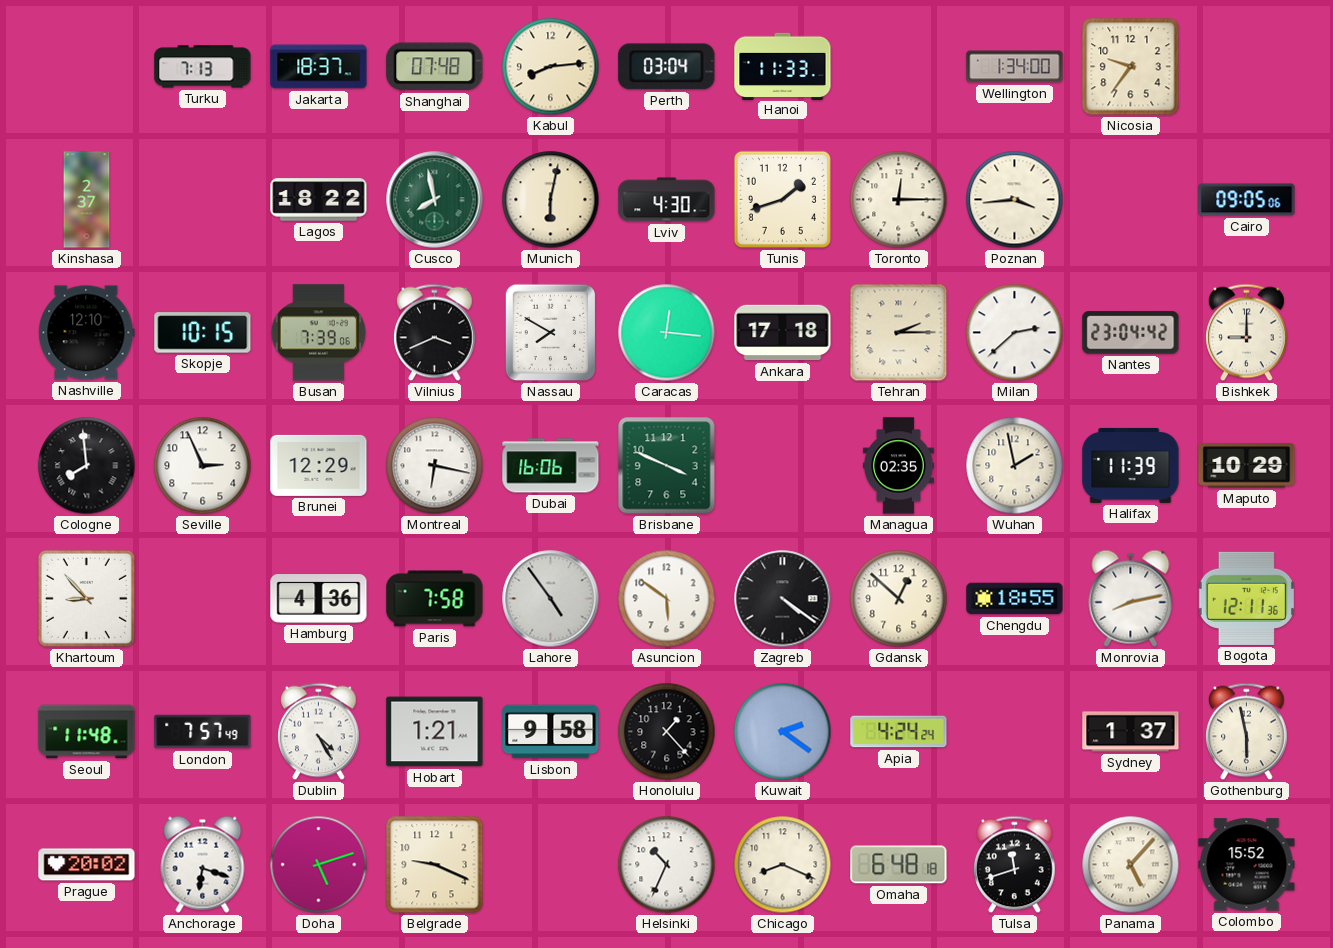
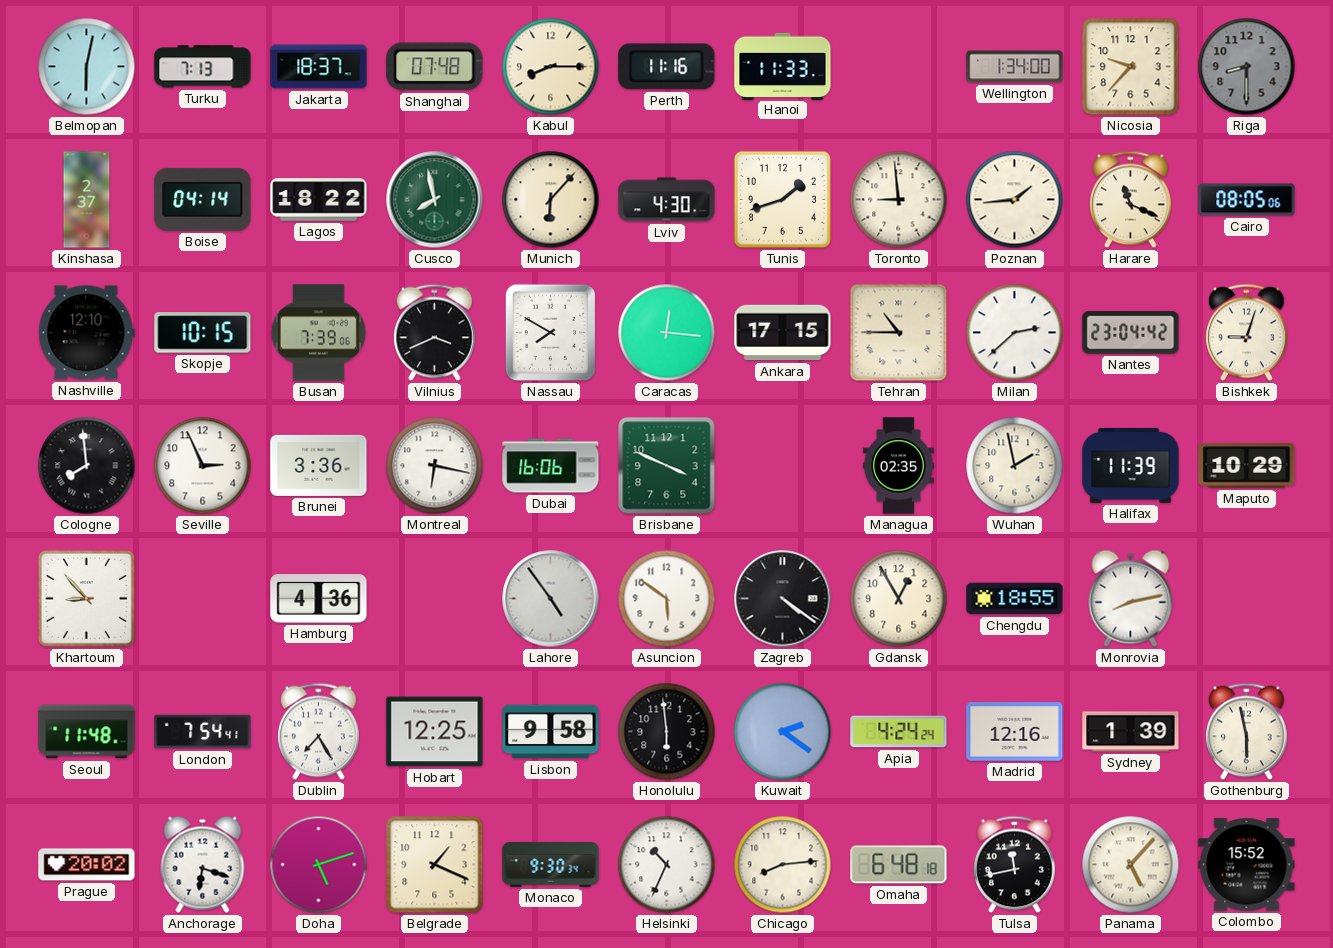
Belmopan: none -> 6:02 (87, 67)
Kabul: 8:14 -> 8:15 (551, 67)
Perth: 03:04 -> 11:16 (667, 67)
Nicosia: 9:36 -> 9:37 (1131, 67)
Riga: none -> 8:30 (1247, 67)
Boise: none -> 04:14 (203, 199)
Munich: 6:02 -> 6:07 (551, 200)
Toronto: 12:15 -> 8:59 (899, 200)
Poznan: 3:44 -> 1:44 (1015, 200)
Harare: none -> 11:19 (1131, 200)
Cairo: 09:05 -> 08:05 (1247, 200)
Ankara: 17:18 -> 17:15 (783, 333)
Tehran: 2:15 -> 10:45 (899, 333)
Bishkek: 9:00 -> 9:03 (1247, 333)
Brunei: 12:29 -> 3:36 (319, 465)
Paris: 7:58 -> none (435, 599)
Gdansk: 12:52 -> 12:55 (899, 599)
Bogota: 12:11 -> none (1246, 598)
London: 7:57 -> 7:54 (203, 732)
Dublin: 4:25 -> 7:25 (319, 732)
Hobart: 1:21 -> 12:25 (435, 732)
Honolulu: 1:23 -> 5:59 (667, 732)
Madrid: none -> 12:16 (1015, 732)
Sydney: 1:37 -> 1:39 (1131, 732)
Belgrade: 9:19 -> 1:19 (435, 865)
Monaco: none -> 9:30 (551, 865)
Chicago: 8:19 -> 8:14 (783, 865)
Tulsa: 11:42 -> 11:43 (1015, 865)
